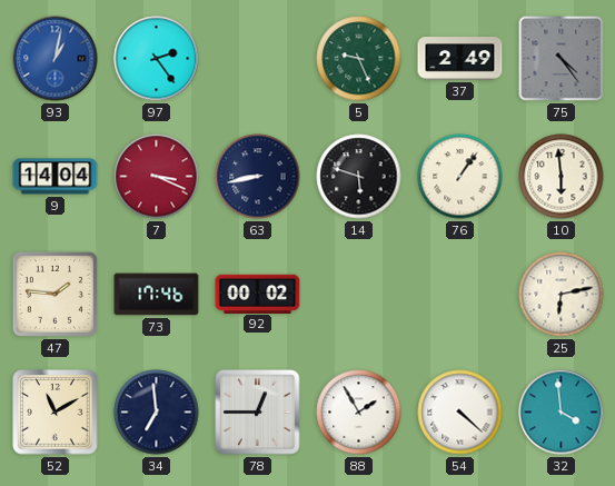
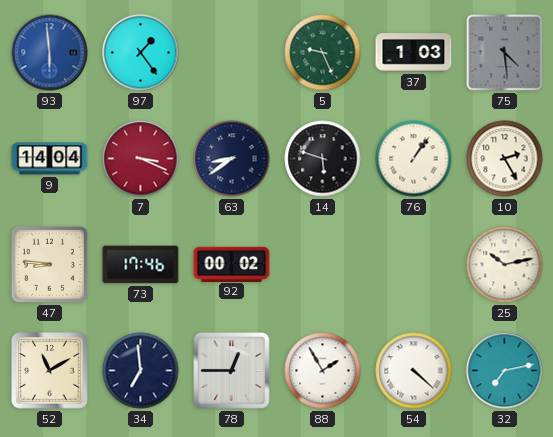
93: 1:02 -> 5:59 (50, 53)
97: 2:24 -> 1:24 (141, 53)
37: 2:49 -> 1:03 (414, 53)
75: 4:24 -> 4:29 (505, 53)
63: 8:43 -> 8:39 (232, 159)
10: 5:59 -> 2:25 (505, 159)
47: 1:46 -> 8:46 (49, 264)
25: 6:13 -> 10:13 (505, 265)
32: 3:59 -> 7:13 (505, 371)
